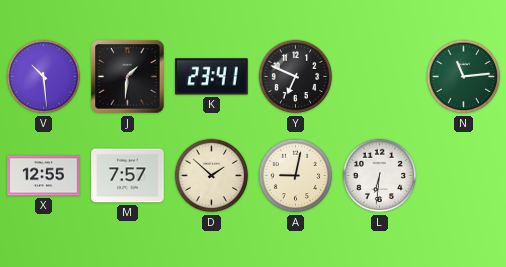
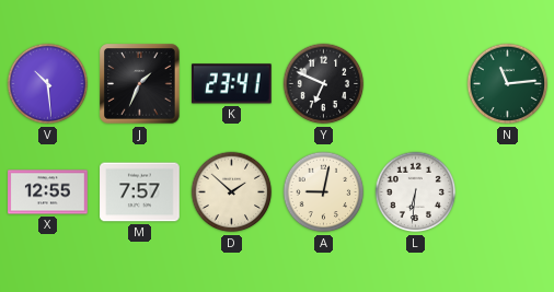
J: 1:31 -> 1:34 (140, 84)
